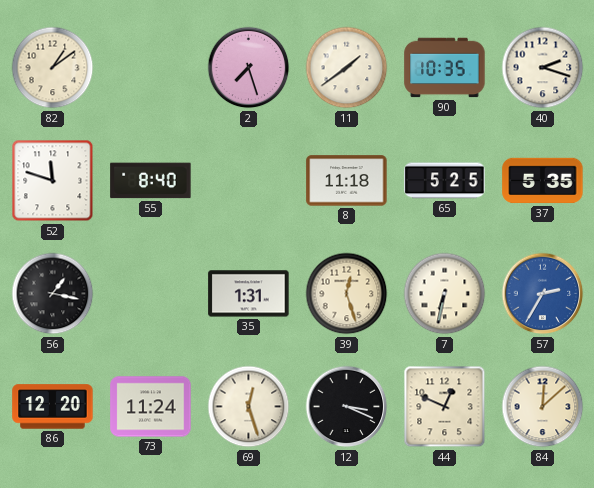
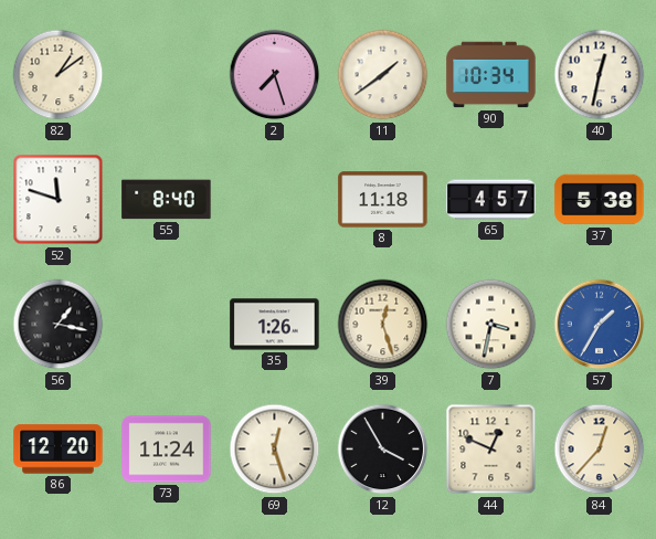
90: 10:35 -> 10:34 (491, 75)
40: 2:18 -> 12:32 (600, 75)
65: 5:25 -> 4:57 (491, 200)
37: 5:35 -> 5:38 (600, 200)
35: 1:31 -> 1:26 (275, 325)
7: 6:32 -> 3:32 (491, 325)
57: 2:35 -> 1:35 (600, 325)
12: 3:19 -> 3:55 (383, 450)
84: 12:08 -> 12:37 (600, 450)
